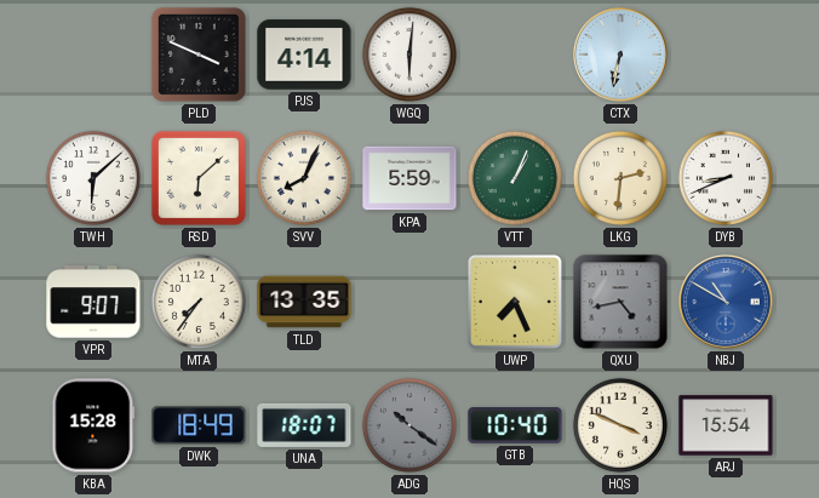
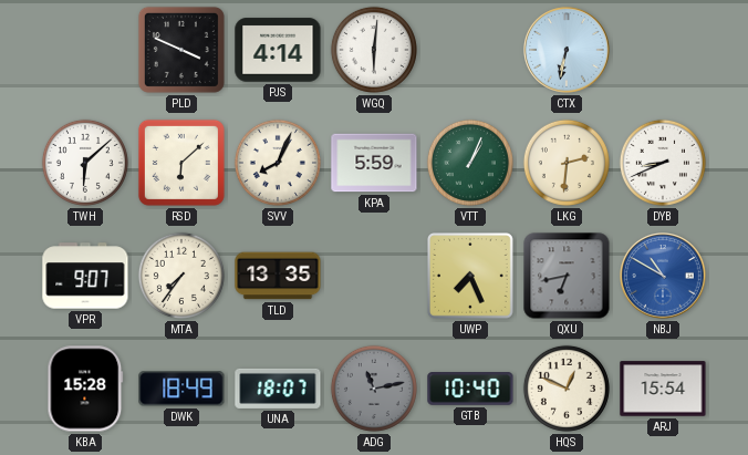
QXU: 4:43 -> 6:43 (567, 276)
ADG: 10:21 -> 11:13 (374, 389)
HQS: 3:49 -> 12:49 (567, 389)
